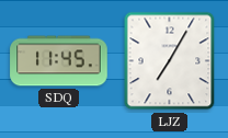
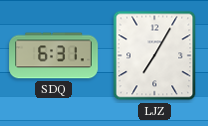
SDQ: 11:45 -> 6:31 (54, 56)
